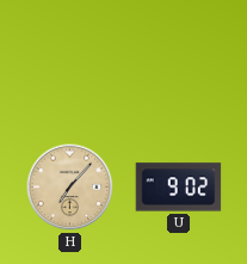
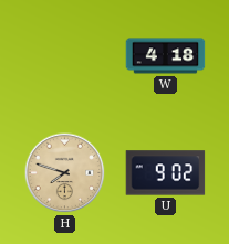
W: none -> 4:18 (166, 56)
H: 7:07 -> 7:48 (65, 173)
